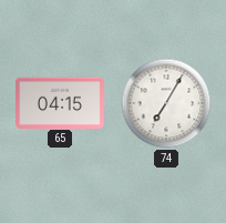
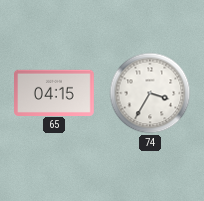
74: 7:05 -> 3:35 (150, 93)
